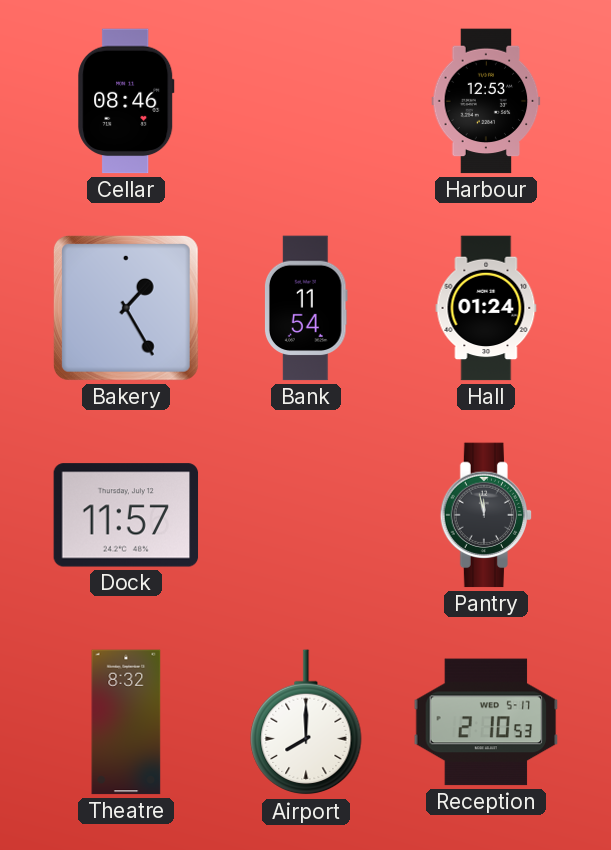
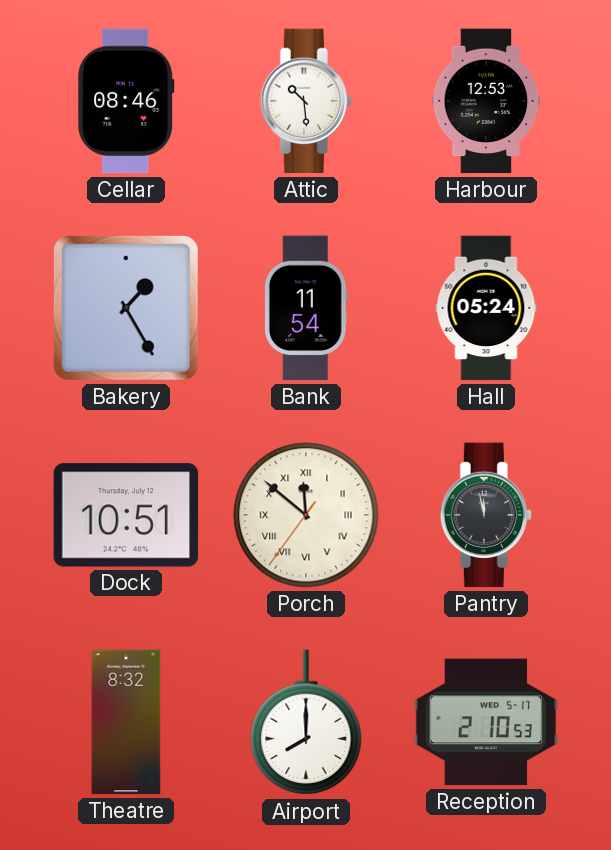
Attic: none -> 10:29 (306, 101)
Hall: 01:24 -> 05:24 (486, 308)
Dock: 11:57 -> 10:51 (126, 515)
Porch: none -> 11:51 (306, 515)
